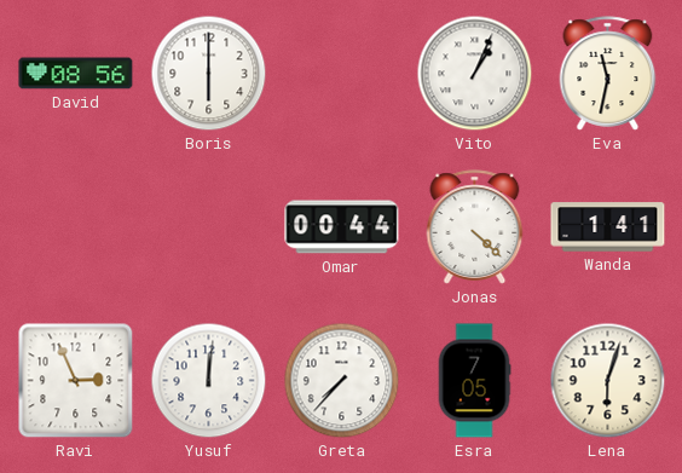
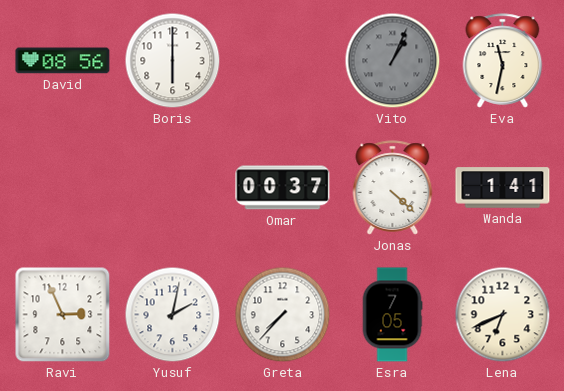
Vito dial: white -> grey (393, 61)
Omar: 00:44 -> 00:37 (283, 188)
Yusuf: 12:01 -> 2:02 (173, 315)
Lena: 6:03 -> 6:41 (503, 315)
